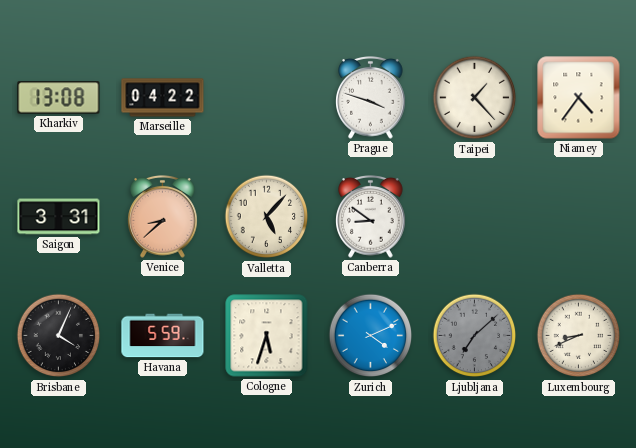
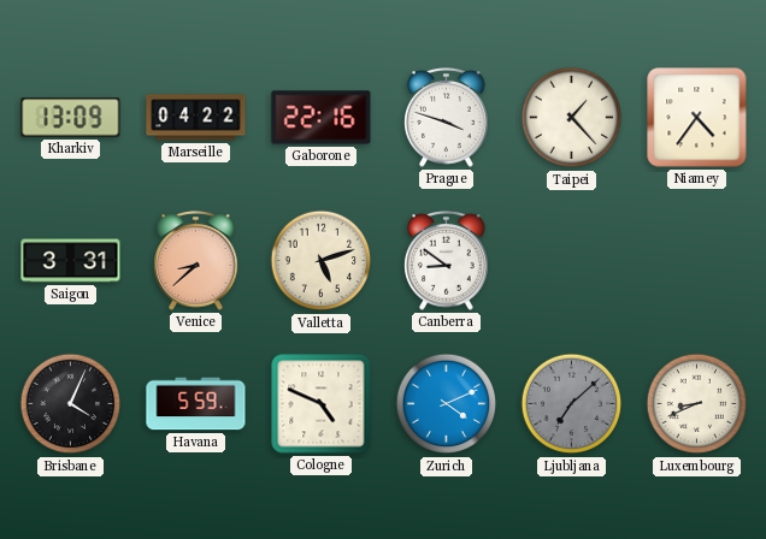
Kharkiv: 13:08 -> 13:09 (71, 118)
Gaborone: none -> 22:16 (322, 118)
Valletta: 5:07 -> 5:12 (322, 261)
Cologne: 5:33 -> 4:49 (322, 404)
